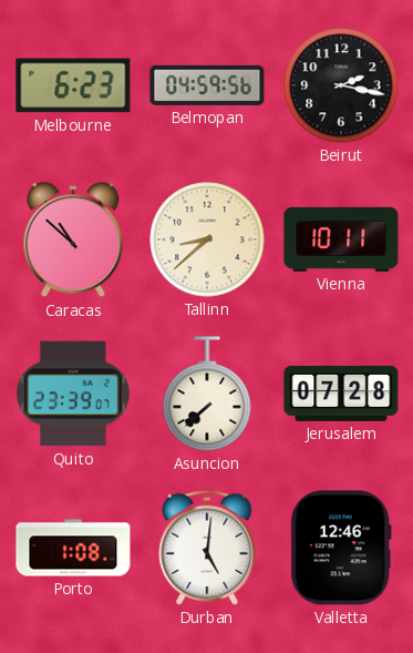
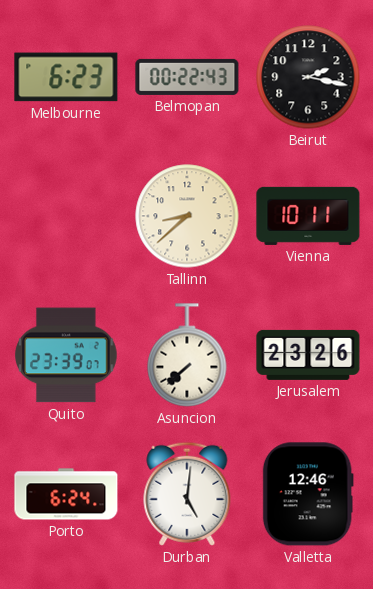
Belmopan: 04:59 -> 00:22 (187, 77)
Caracas: 10:52 -> none (73, 241)
Jerusalem: 07:28 -> 23:26 (308, 355)
Porto: 1:08 -> 6:24 (66, 494)
